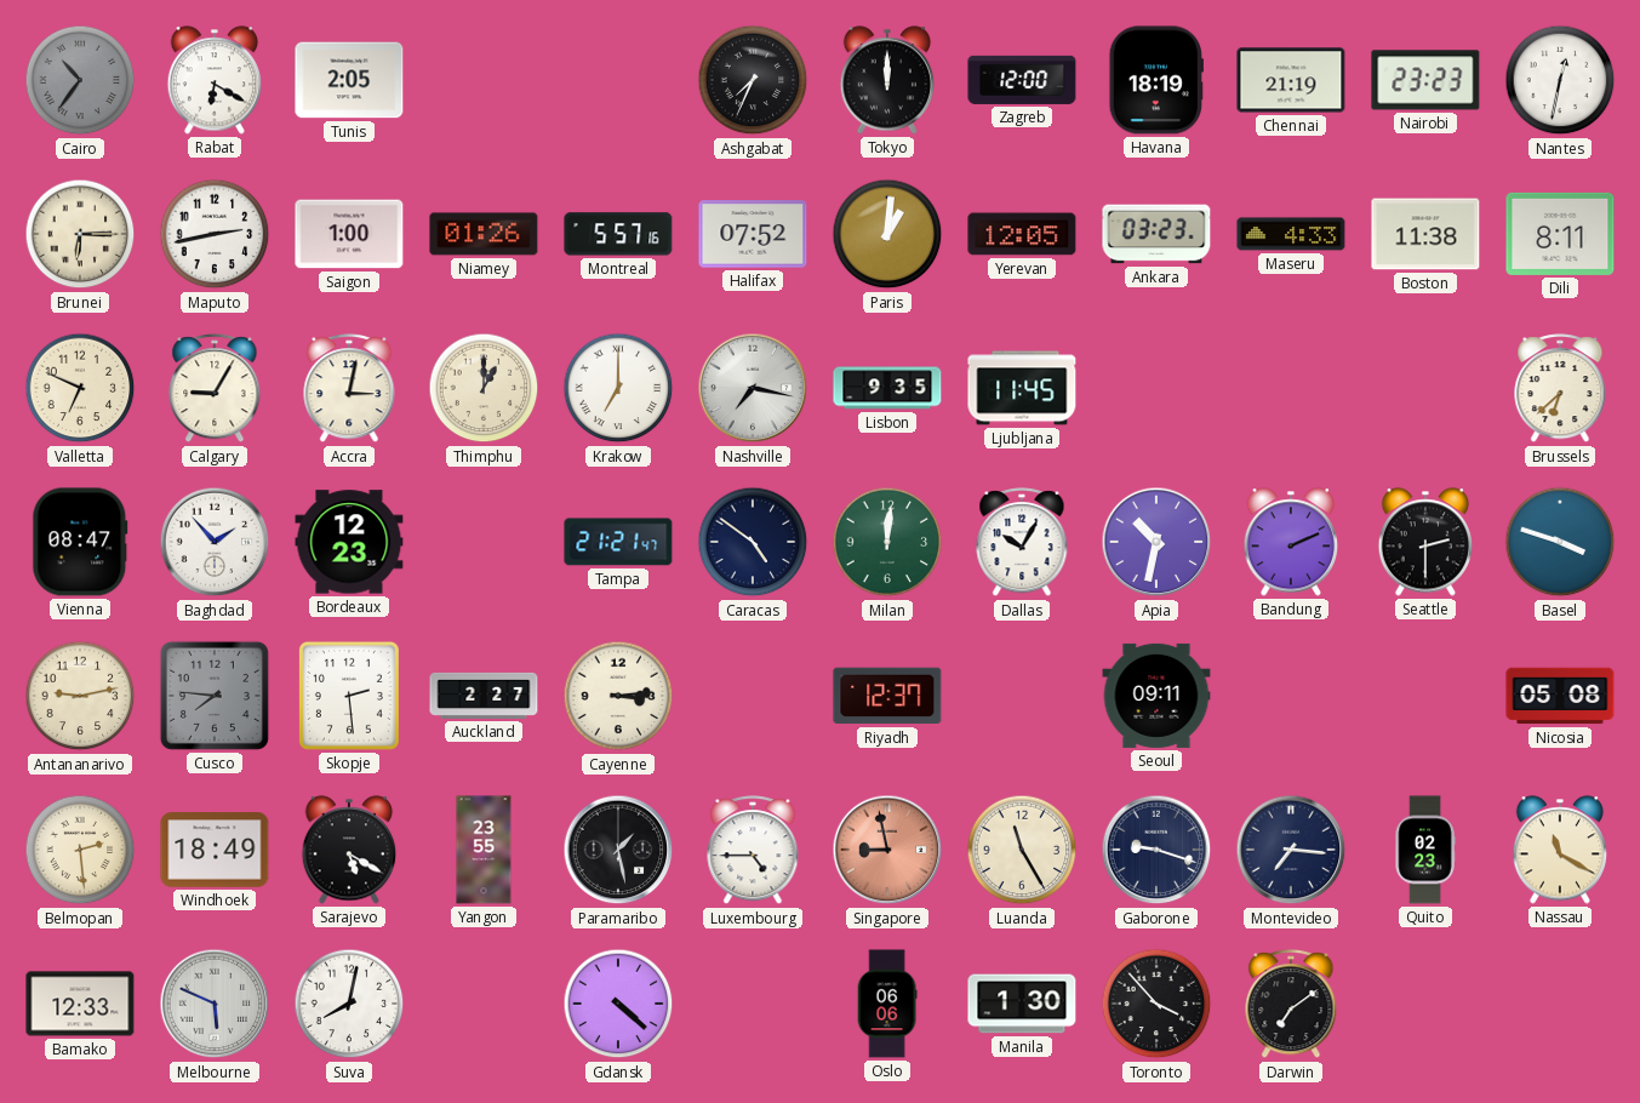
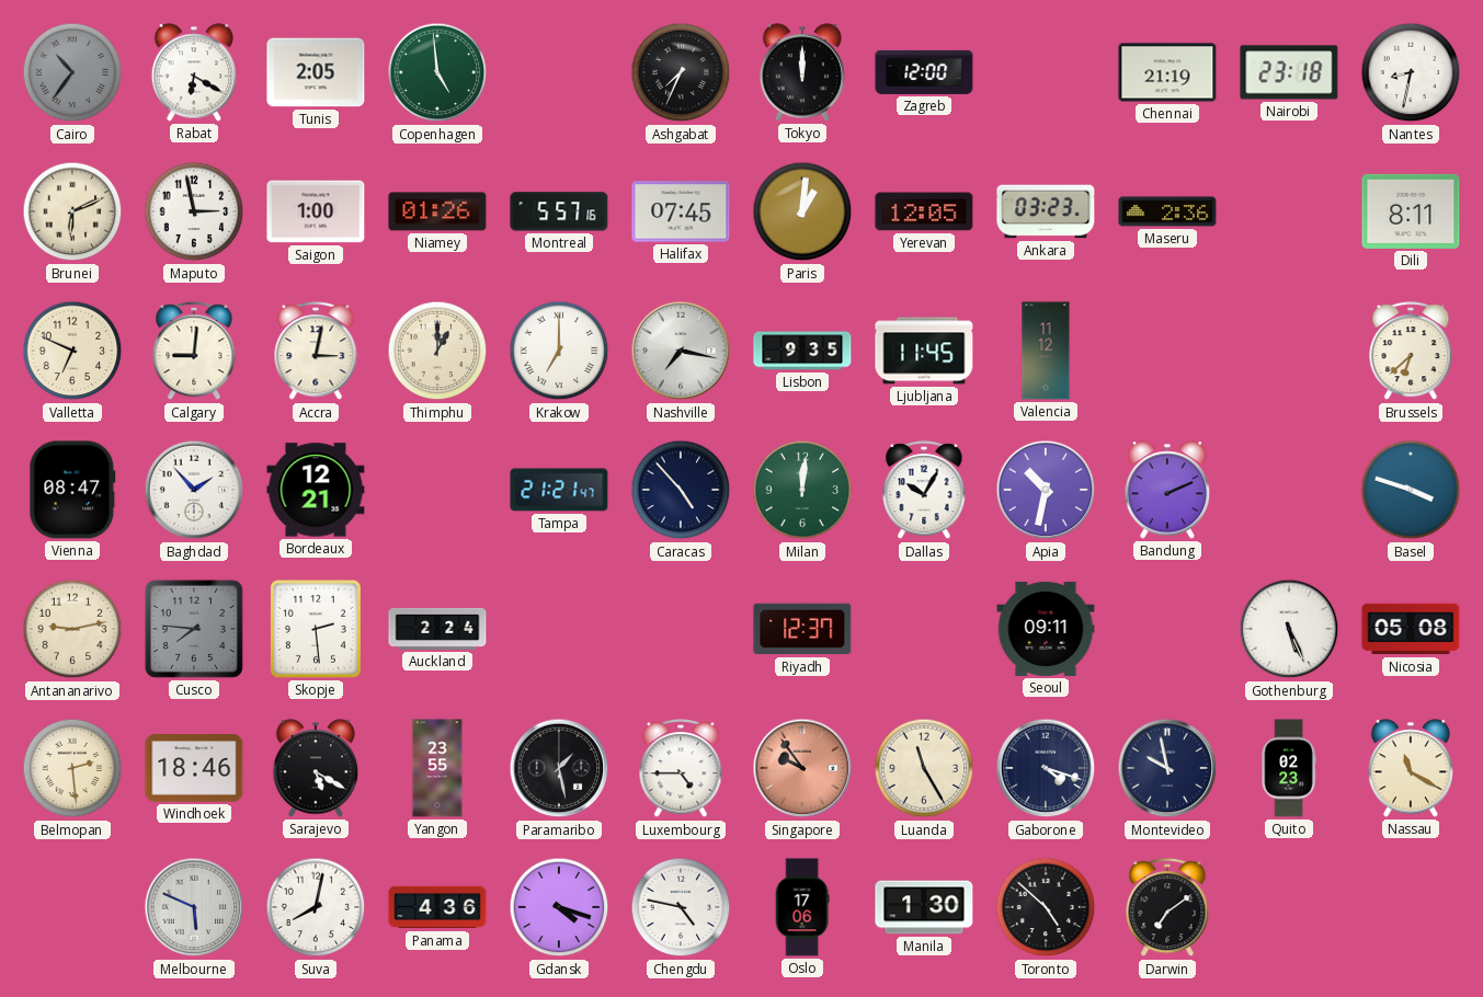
Copenhagen: none -> 4:59 (437, 72)
Havana: 18:19 -> none (1156, 80)
Nairobi: 23:23 -> 23:18 (1289, 72)
Nantes: 12:32 -> 8:32 (1411, 72)
Brunei: 6:15 -> 6:11 (72, 211)
Maputo: 2:43 -> 2:58 (194, 211)
Halifax: 07:52 -> 07:45 (681, 211)
Maseru: 4:33 -> 2:36 (1167, 211)
Boston: 11:38 -> none (1425, 234)
Calgary: 9:05 -> 9:01 (194, 352)
Valencia: none -> 11:12 (1046, 351)
Bordeaux: 12:23 -> 12:21 (316, 490)
Caracas: 4:51 -> 4:53 (681, 490)
Seattle: 2:30 -> none (1425, 542)
Auckland: 2:27 -> 2:24 (437, 629)
Cayenne: 3:14 -> none (618, 696)
Gothenburg: none -> 5:26 (1289, 629)
Windhoek: 18:49 -> 18:46 (194, 768)
Singapore: 8:58 -> 9:54 (802, 768)
Gaborone: 9:18 -> 4:18 (1046, 768)
Montevideo: 7:16 -> 9:58 (1167, 768)
Bamako: 12:33 -> none (80, 1004)
Panama: none -> 4:36 (437, 907)
Gdansk: 4:22 -> 4:18 (559, 907)
Chengdu: none -> 4:47 (681, 907)
Oslo: 06:06 -> 17:06 (802, 907)
Toronto: 3:53 -> 4:52 (1046, 907)
